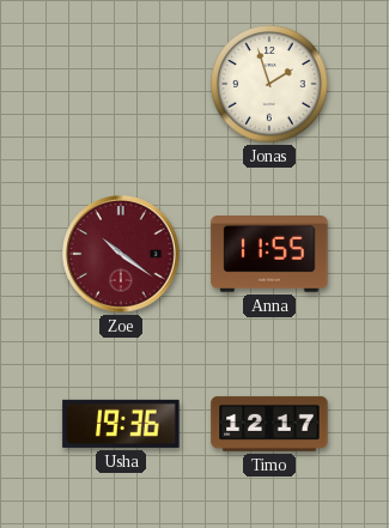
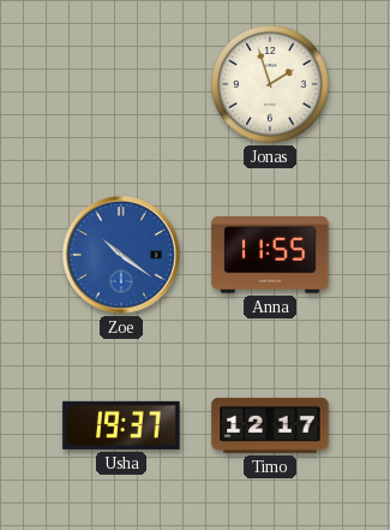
Zoe dial: burgundy -> blue (122, 256)
Usha: 19:36 -> 19:37 (121, 425)
